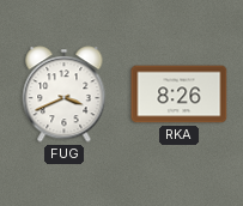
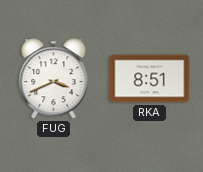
RKA: 8:26 -> 8:51 (150, 79)
